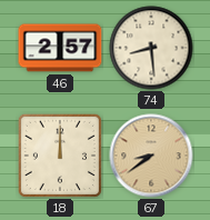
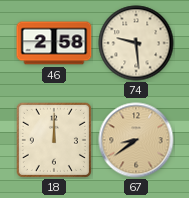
46: 2:57 -> 2:58 (54, 43)
74: 8:29 -> 9:29 (136, 43)
